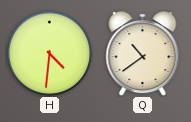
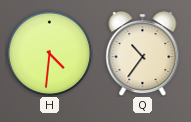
Q: 10:39 -> 10:36 (143, 54)
